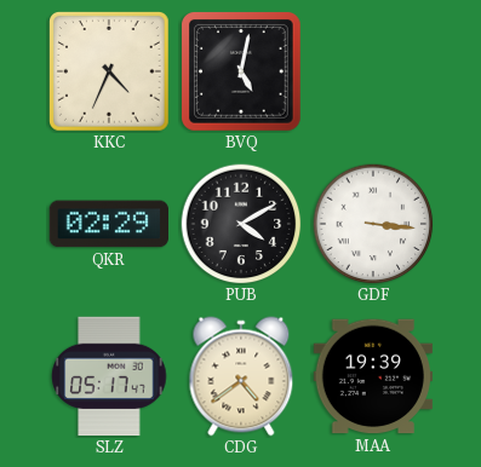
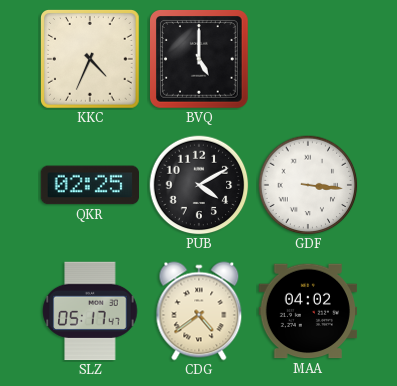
BVQ: 5:02 -> 5:00 (200, 60)
QKR: 02:29 -> 02:25 (89, 185)
MAA: 19:39 -> 04:02 (307, 311)
